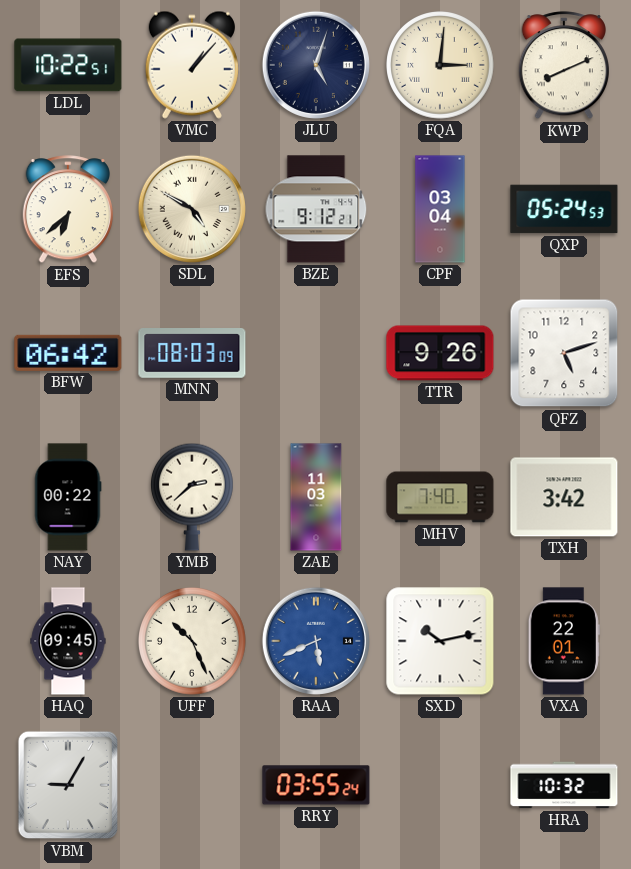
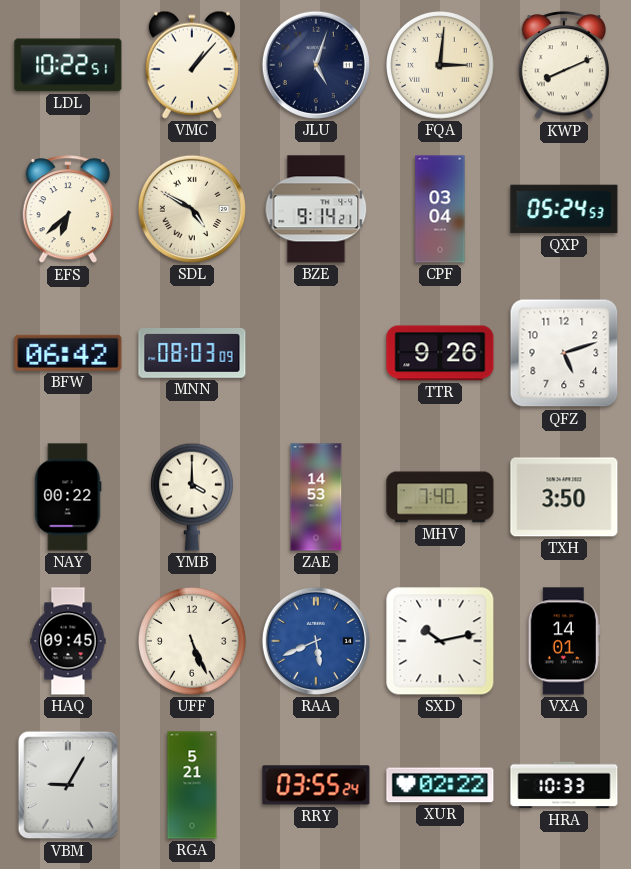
BZE: 9:12 -> 9:14 (316, 209)
YMB: 2:38 -> 4:00 (192, 497)
ZAE: 11:03 -> 14:53 (316, 497)
TXH: 3:42 -> 3:50 (564, 497)
UFF: 10:26 -> 5:26 (193, 642)
VXA: 22:01 -> 14:01 (564, 641)
RGA: none -> 5:21 (192, 785)
XUR: none -> 02:22 (440, 785)
HRA: 10:32 -> 10:33 (564, 785)
